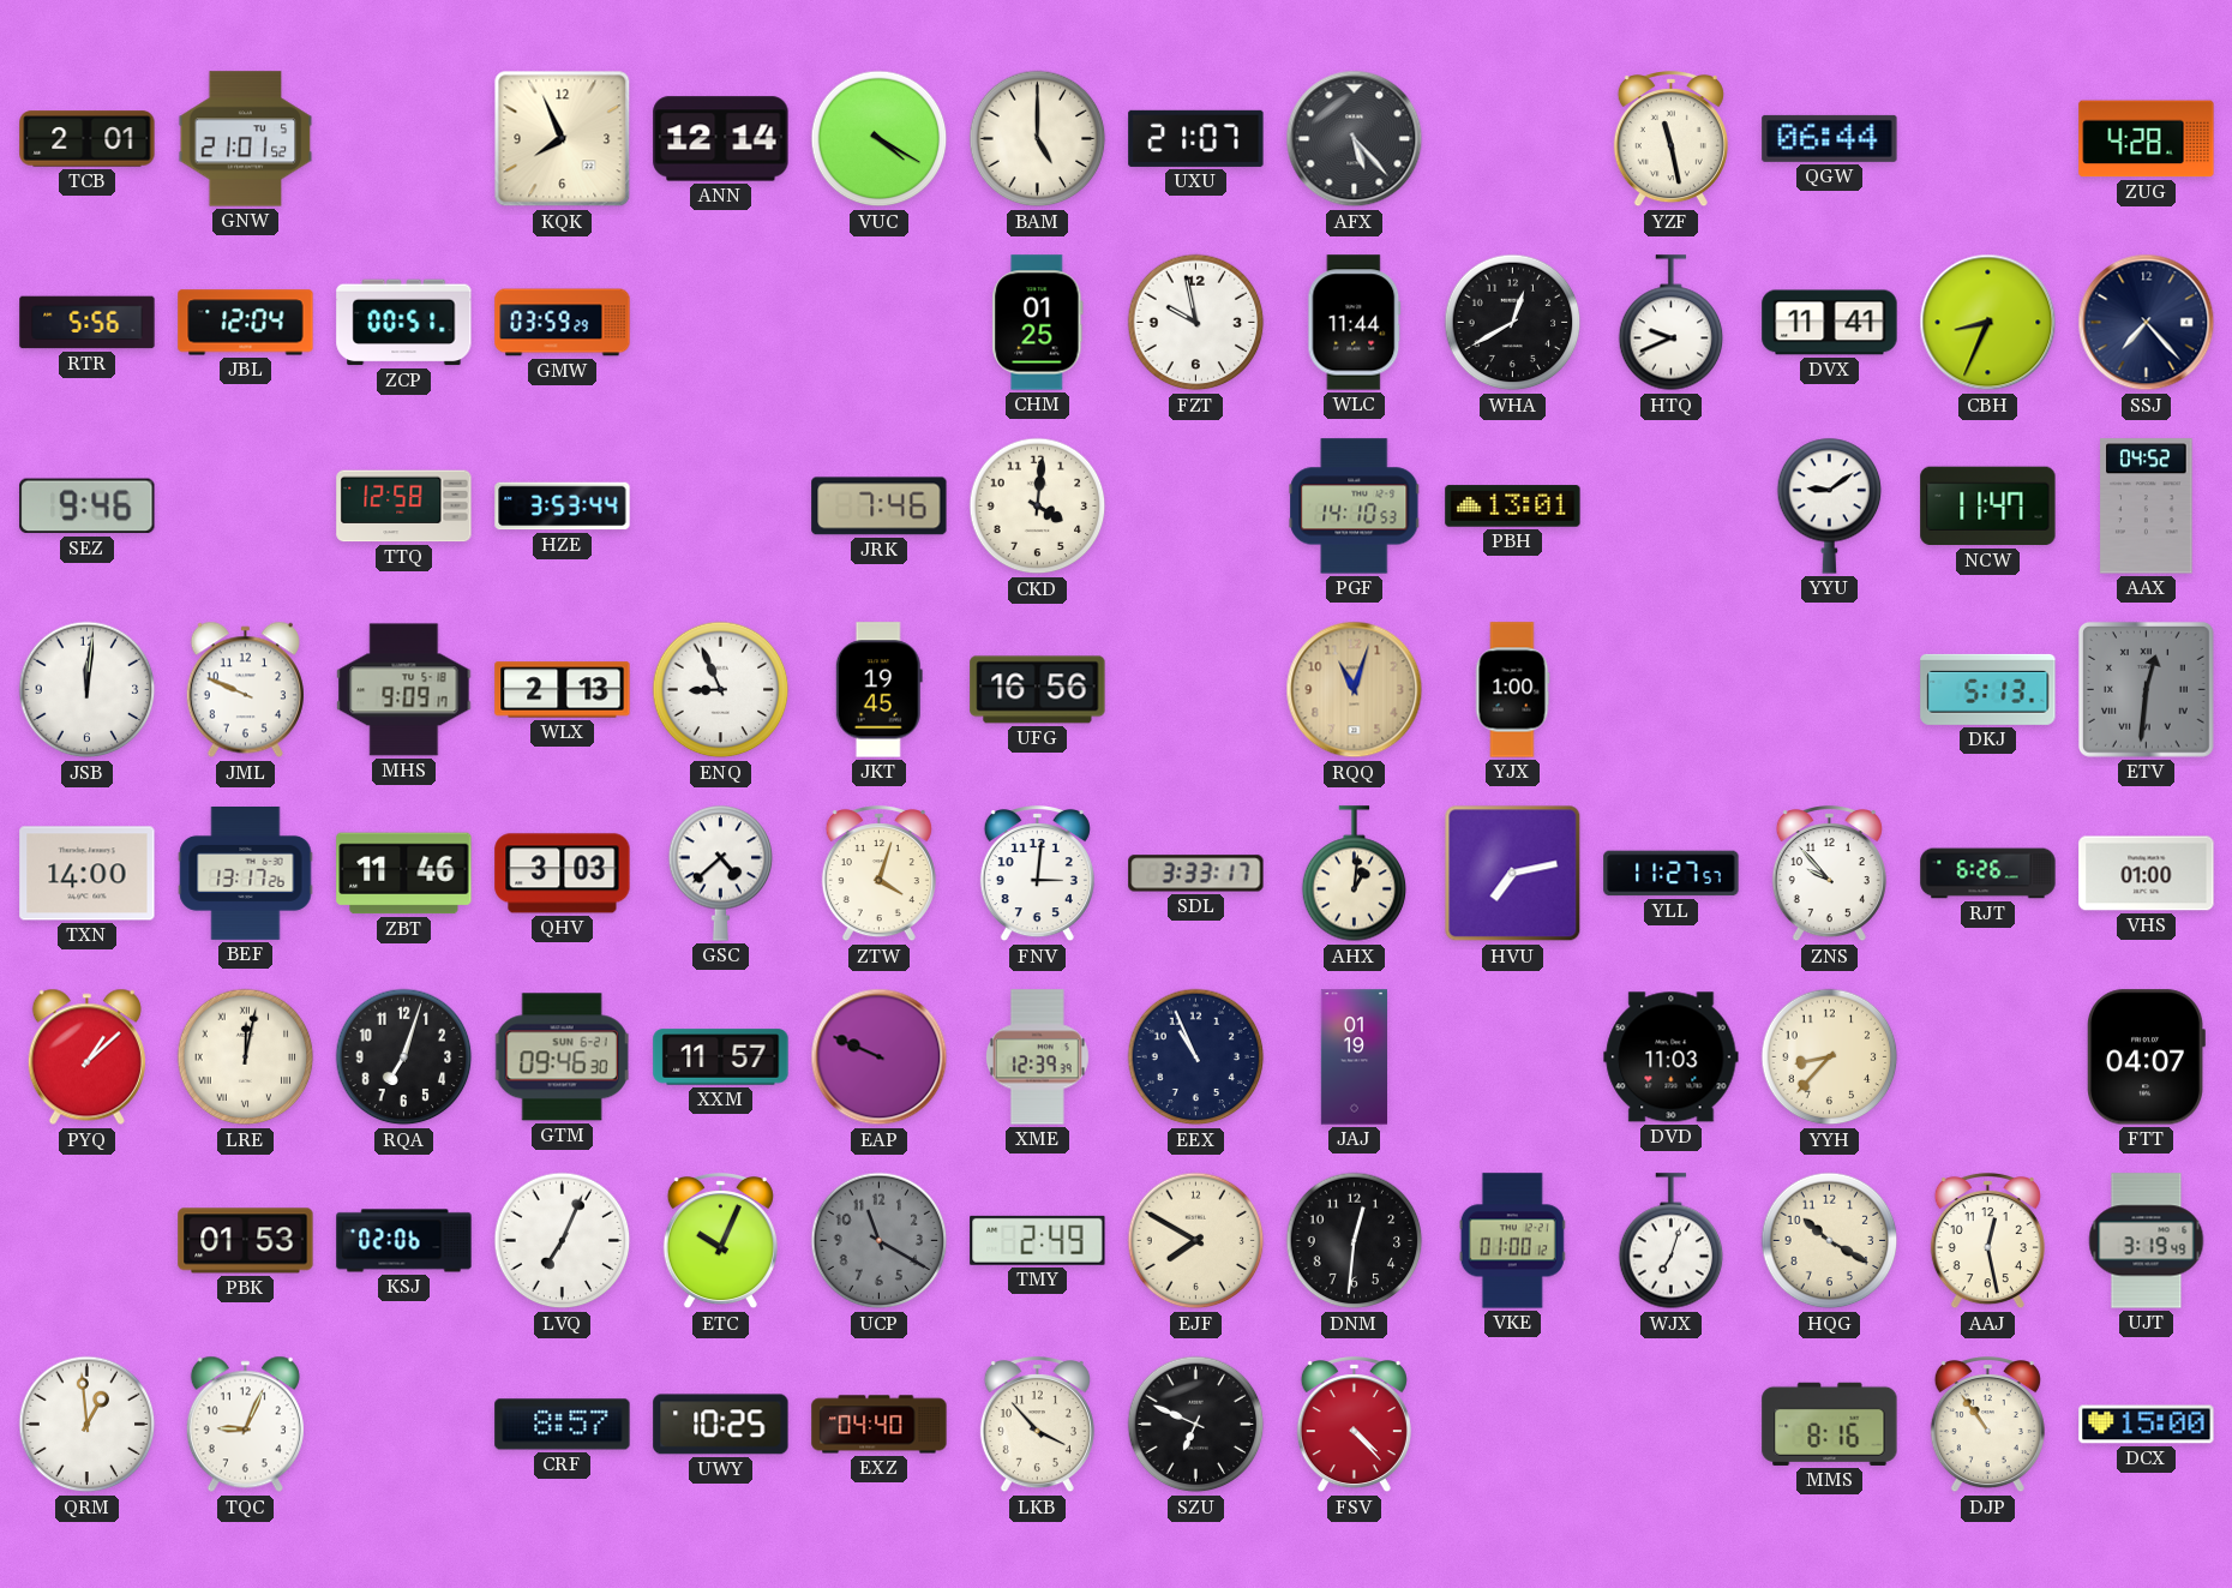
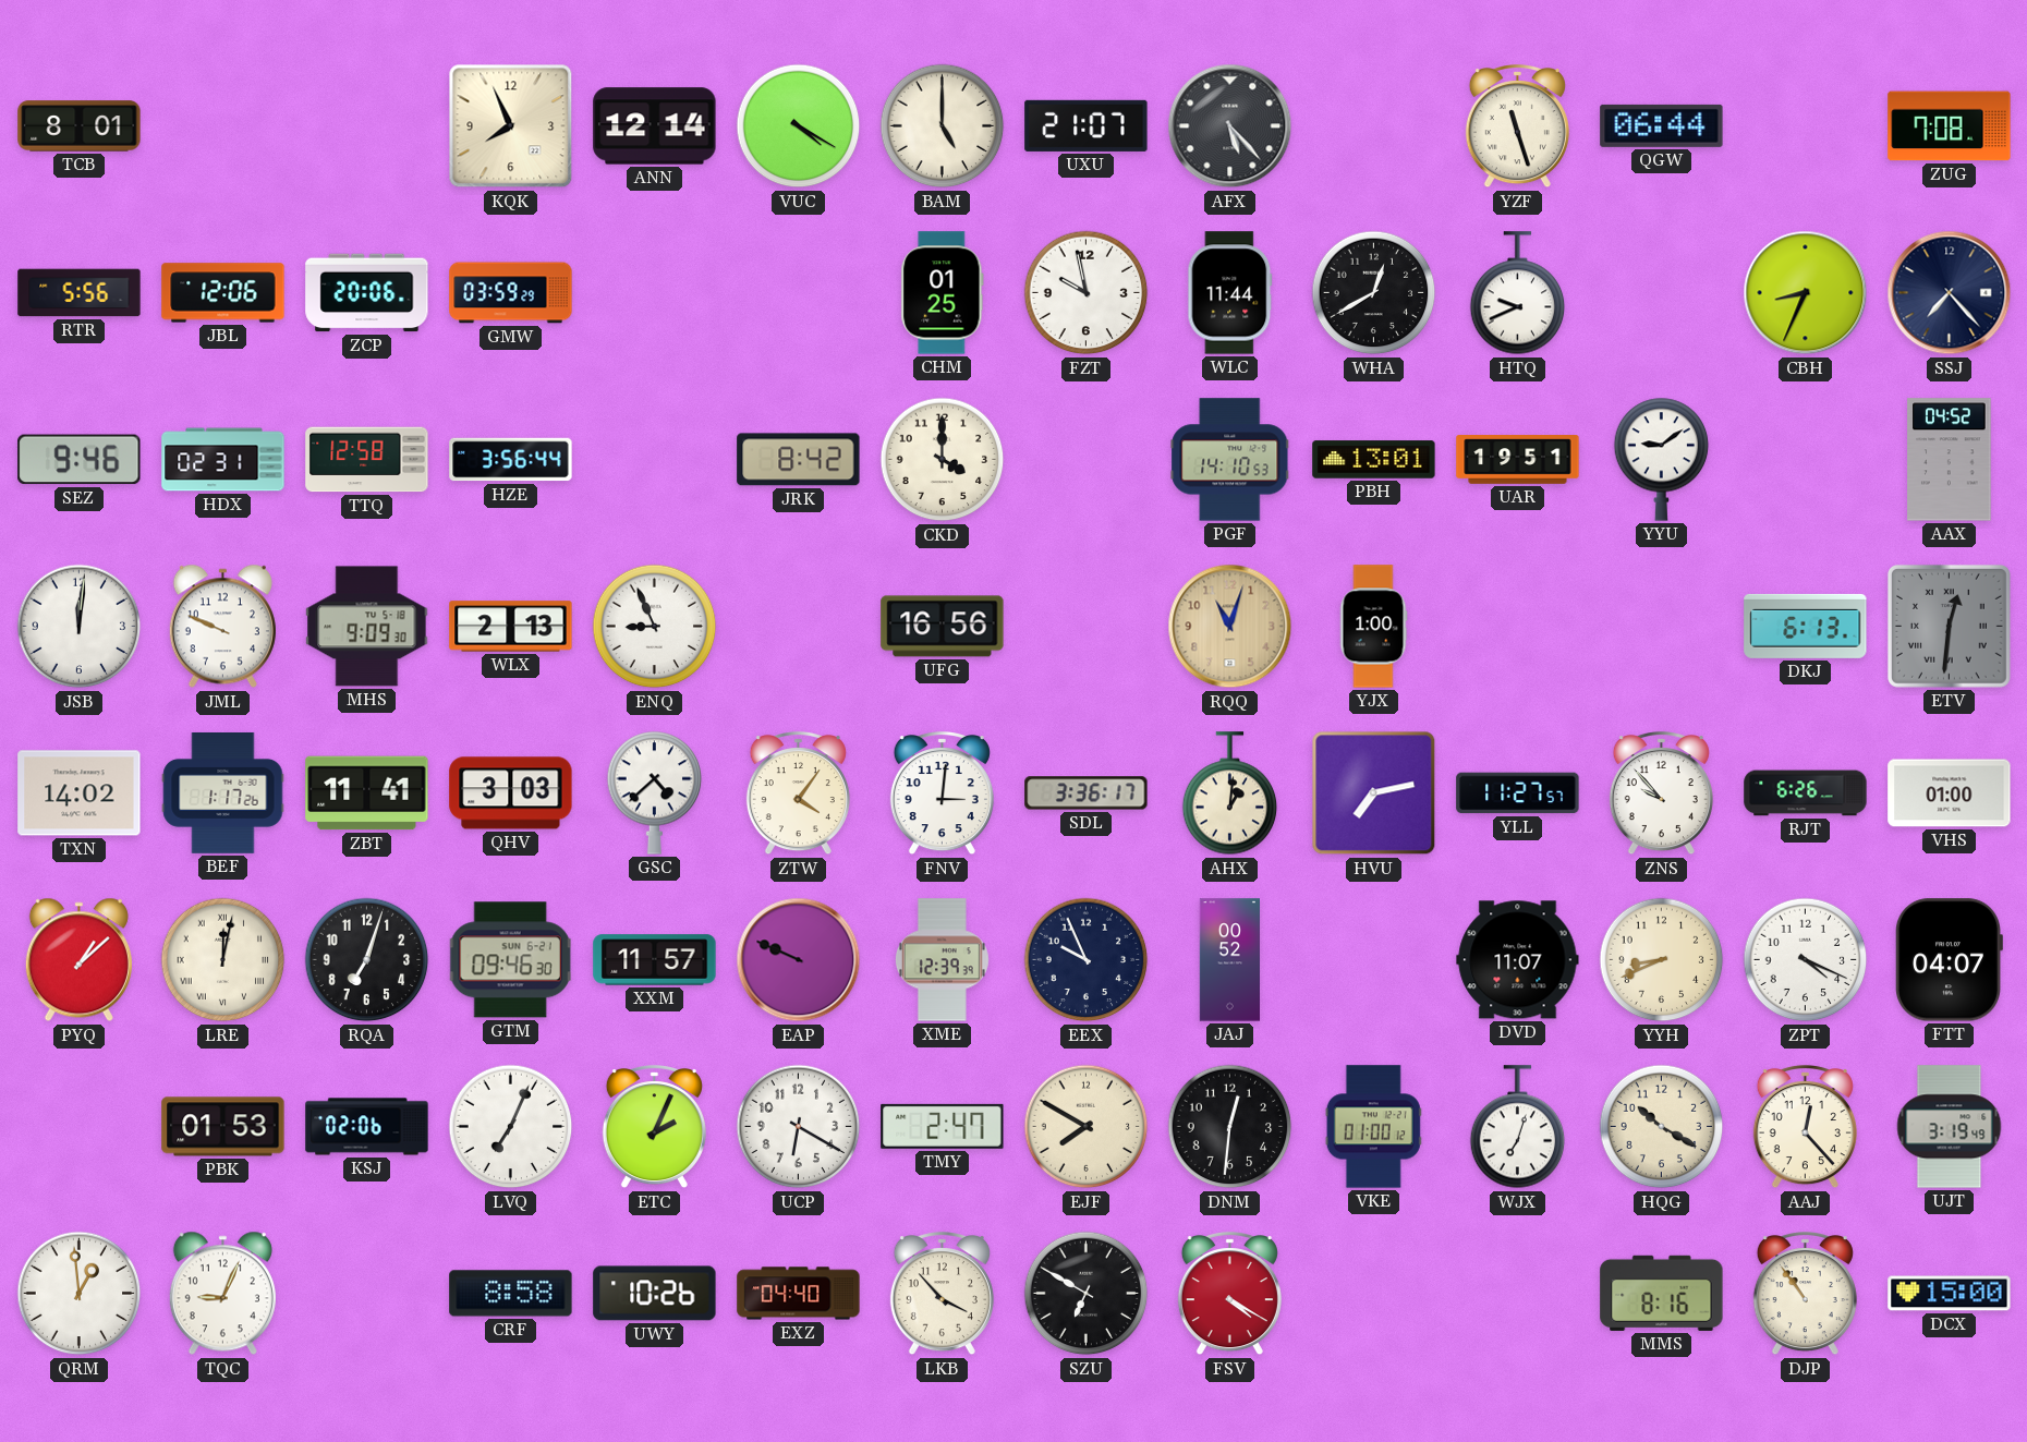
TCB: 2:01 -> 8:01 (80, 126)
GNW: 21:01 -> none (246, 139)
YZF: 11:28 -> 11:27 (1517, 128)
ZUG: 4:28 -> 7:08 (1950, 126)
JBL: 12:04 -> 12:06 (223, 293)
ZCP: 00:51 -> 20:06 (367, 293)
DVX: 11:41 -> none (1830, 323)
HDX: none -> 02:31 (223, 460)
HZE: 3:53 -> 3:56 (511, 460)
JRK: 7:46 -> 8:42 (799, 460)
CKD: 4:01 -> 4:00 (943, 460)
UAR: none -> 19:51 (1518, 460)
NCW: 11:47 -> none (1988, 507)
MHS: 9:09:17 -> 9:09:30 (367, 627)
JKT: 19:45 -> none (878, 690)
DKJ: 5:13 -> 6:13 (1806, 626)
TXN: 14:00 -> 14:02 (80, 793)
BEF: 13:17 -> 1:17 (223, 793)
ZBT: 11:46 -> 11:41 (367, 793)
ZTW: 4:03 -> 4:06 (798, 795)
SDL: 3:33 -> 3:36 (1087, 793)
EEX: 10:56 -> 9:56 (1087, 960)
JAJ: 01:19 -> 00:52 (1229, 960)
DVD: 11:03 -> 11:07 (1518, 960)
YYH: 8:37 -> 8:41 (1662, 960)
ZPT: none -> 4:19 (1806, 960)
ETC: 10:04 -> 2:04 (654, 1128)
UCP: 11:20 -> 6:20 (799, 1127)
UCP dial: grey -> white (799, 1127)
TMY: 2:49 -> 2:47 (943, 1126)
AAJ: 12:28 -> 12:23 (1805, 1128)
CRF: 8:57 -> 8:58 (511, 1294)
UWY: 10:25 -> 10:26 (655, 1294)
SZU: 6:49 -> 6:50 (1087, 1294)
FSV: 4:23 -> 4:20 (1229, 1295)
